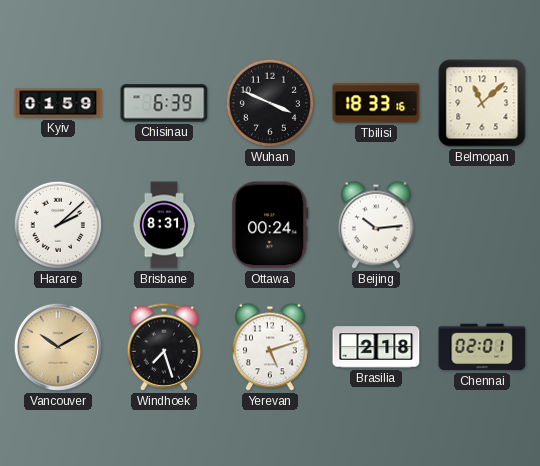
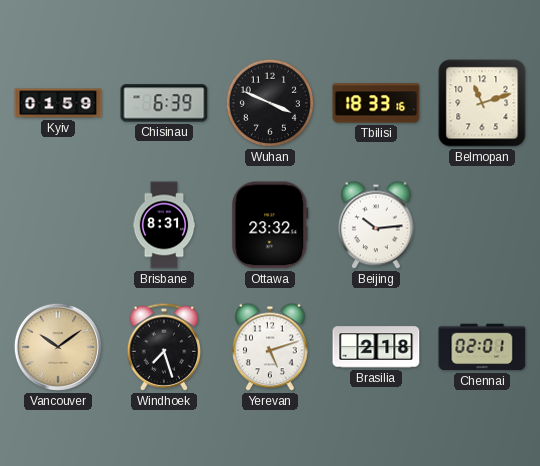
Belmopan: 11:08 -> 11:12 (482, 103)
Harare: 2:08 -> none (58, 225)
Ottawa: 00:24 -> 23:32 (270, 225)
Vancouver: 10:10 -> 10:09 (58, 347)
